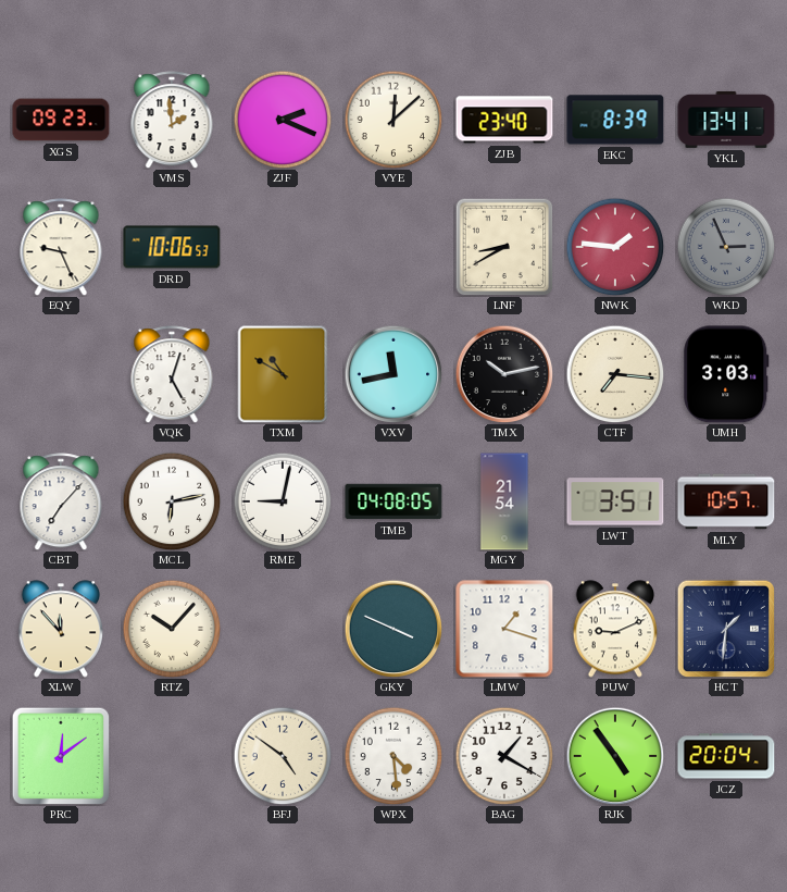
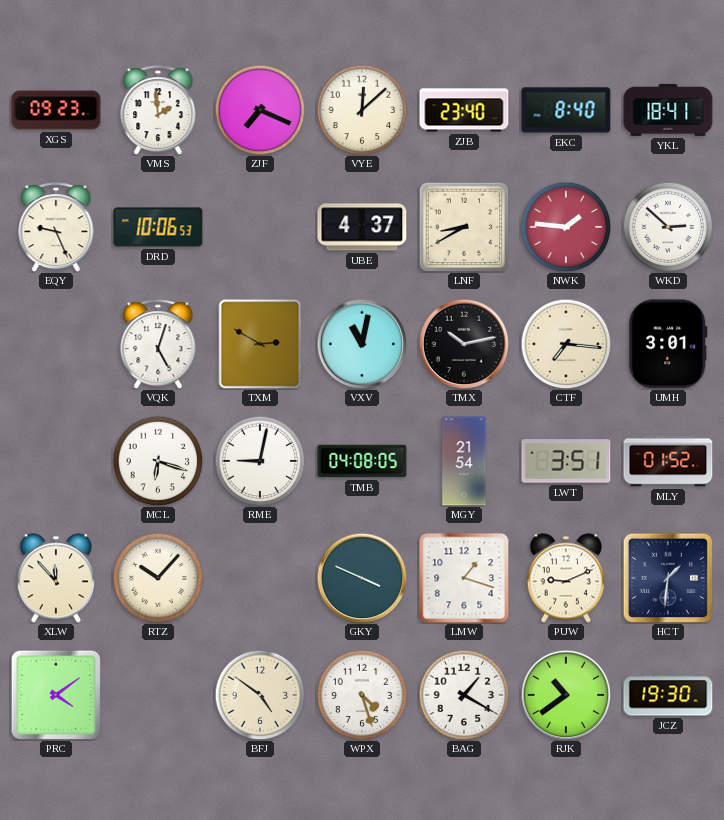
ZJF: 2:19 -> 7:19 (260, 110)
EKC: 8:39 -> 8:40 (566, 110)
YKL: 13:41 -> 18:41 (668, 110)
UBE: none -> 4:37 (362, 227)
WKD: 2:56 -> 2:52 (668, 227)
WKD dial: grey -> white (668, 227)
TXM: 10:50 -> 2:50 (260, 344)
VXV: 11:43 -> 11:02 (362, 344)
UMH: 3:03 -> 3:01 (668, 344)
CBT: 7:07 -> none (61, 501)
MCL: 6:13 -> 6:18 (158, 461)
MLY: 10:57 -> 01:52 (668, 461)
PRC: 12:09 -> 4:09 (55, 694)
WPX: 4:29 -> 4:27 (362, 695)
RJK: 4:54 -> 10:39 (566, 695)
JCZ: 20:04 -> 19:30 (668, 695)
